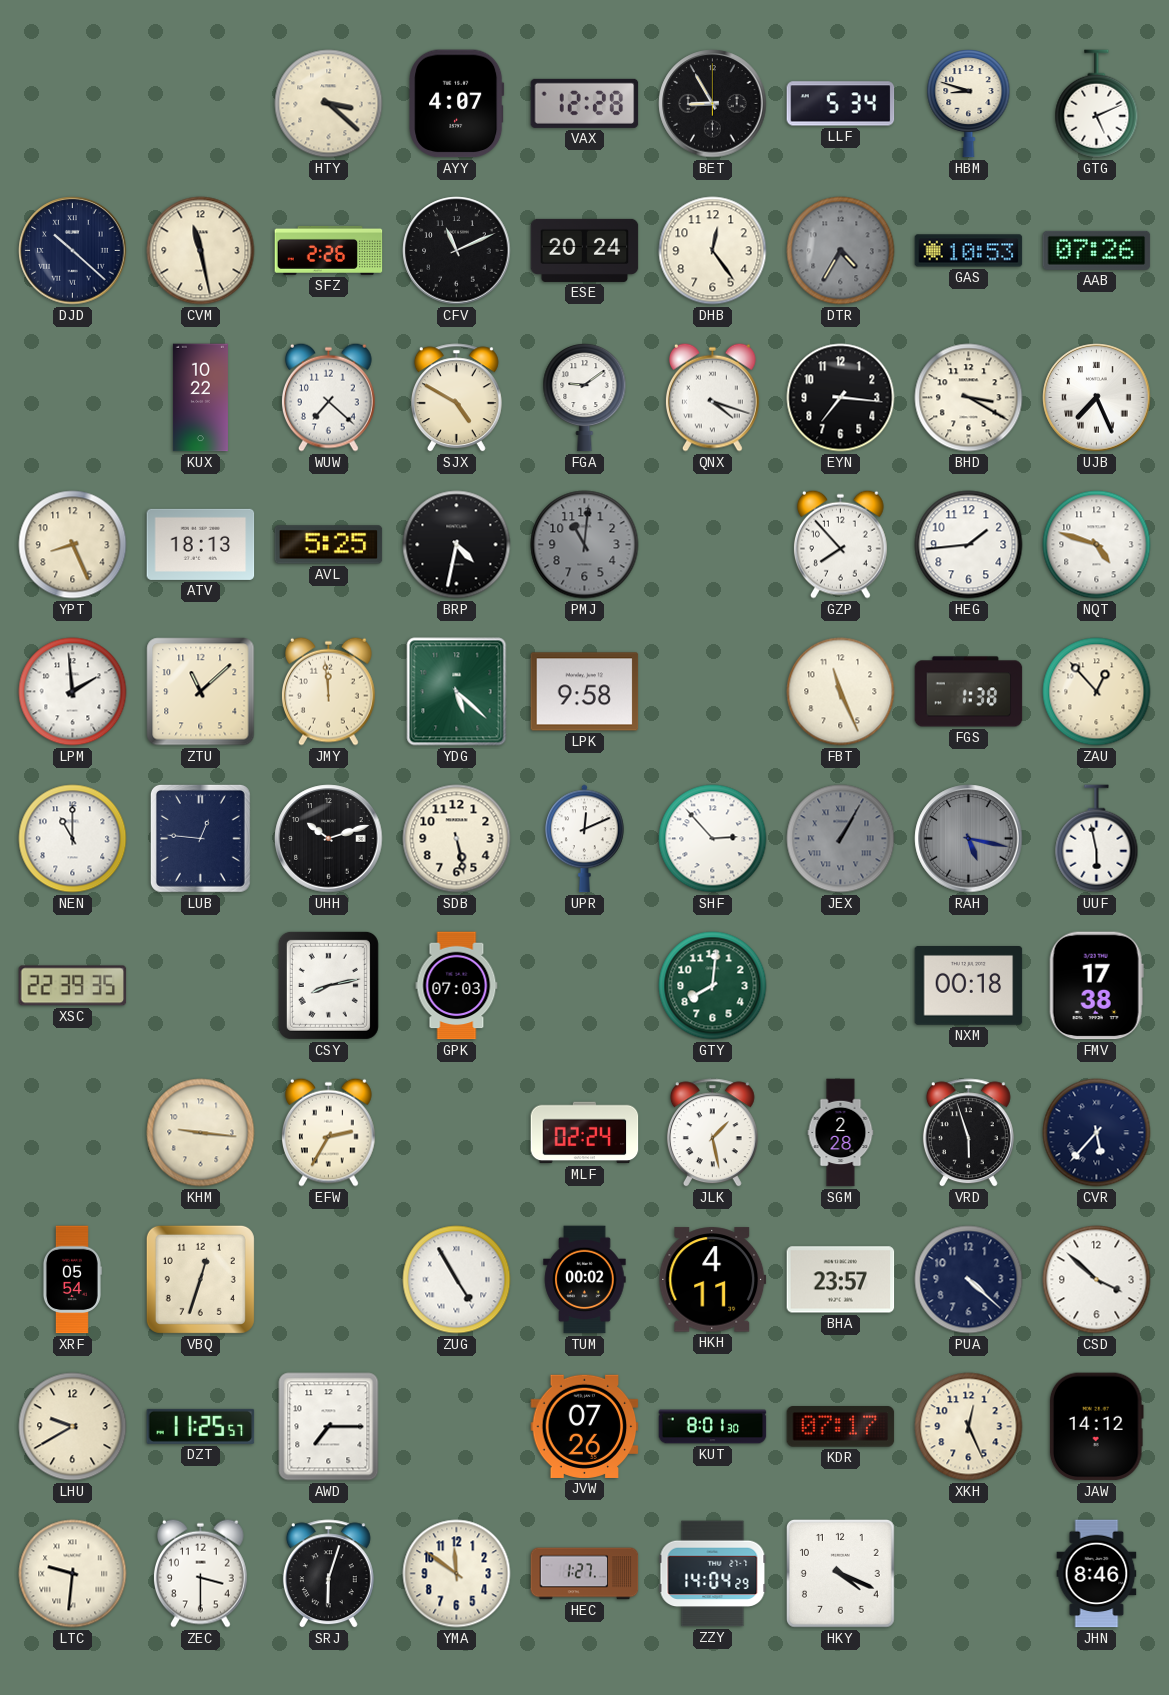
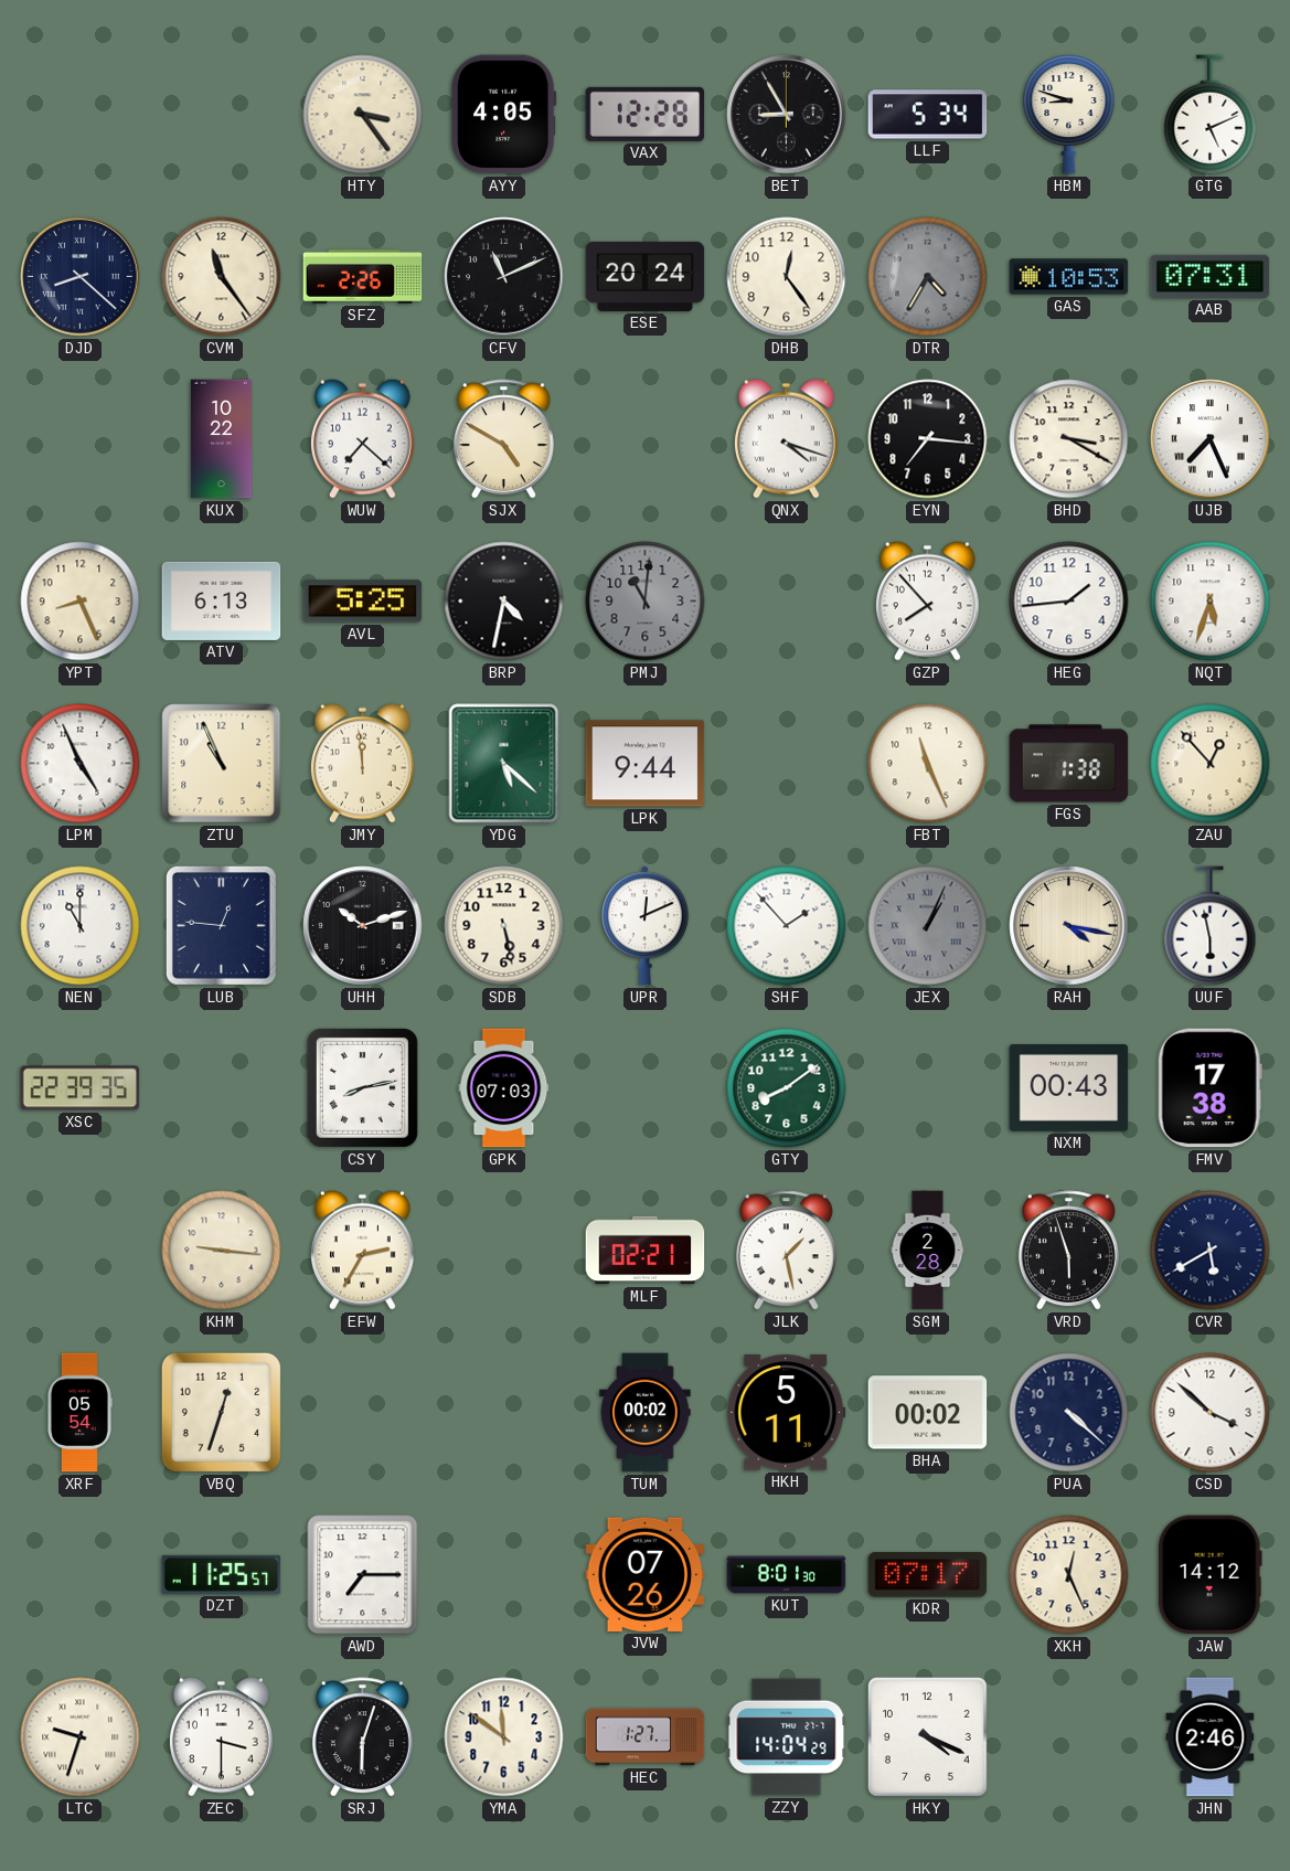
HTY: 3:22 -> 3:24 (363, 115)
AYY: 4:07 -> 4:05 (504, 115)
DJD: 10:22 -> 8:22 (81, 277)
CVM: 11:28 -> 11:24 (222, 277)
AAB: 07:26 -> 07:31 (1211, 276)
FGA: 9:09 -> none (585, 398)
ATV: 18:13 -> 6:13 (222, 600)
NQT: 4:48 -> 5:33 (1211, 602)
LPM: 1:59 -> 4:56 (81, 764)
ZTU: 11:08 -> 10:56 (222, 764)
LPK: 9:58 -> 9:44 (646, 764)
SHF: 2:53 -> 1:53 (787, 926)
JEX: 1:05 -> 1:04 (928, 926)
RAH: 5:17 -> 4:17 (1069, 926)
RAH dial: grey -> cream (1069, 926)
GTY: 8:01 -> 8:09 (787, 1088)
NXM: 00:18 -> 00:43 (1069, 1088)
MLF: 02:24 -> 02:21 (646, 1251)
CVR: 5:37 -> 5:40 (1211, 1251)
ZUG: 4:55 -> none (457, 1280)
HKH: 4:11 -> 5:11 (787, 1413)
BHA: 23:57 -> 00:02 (928, 1413)
LHU: 9:40 -> none (73, 1427)
LTC: 9:31 -> 9:33 (81, 1737)
JHN: 8:46 -> 2:46 (1211, 1737)
